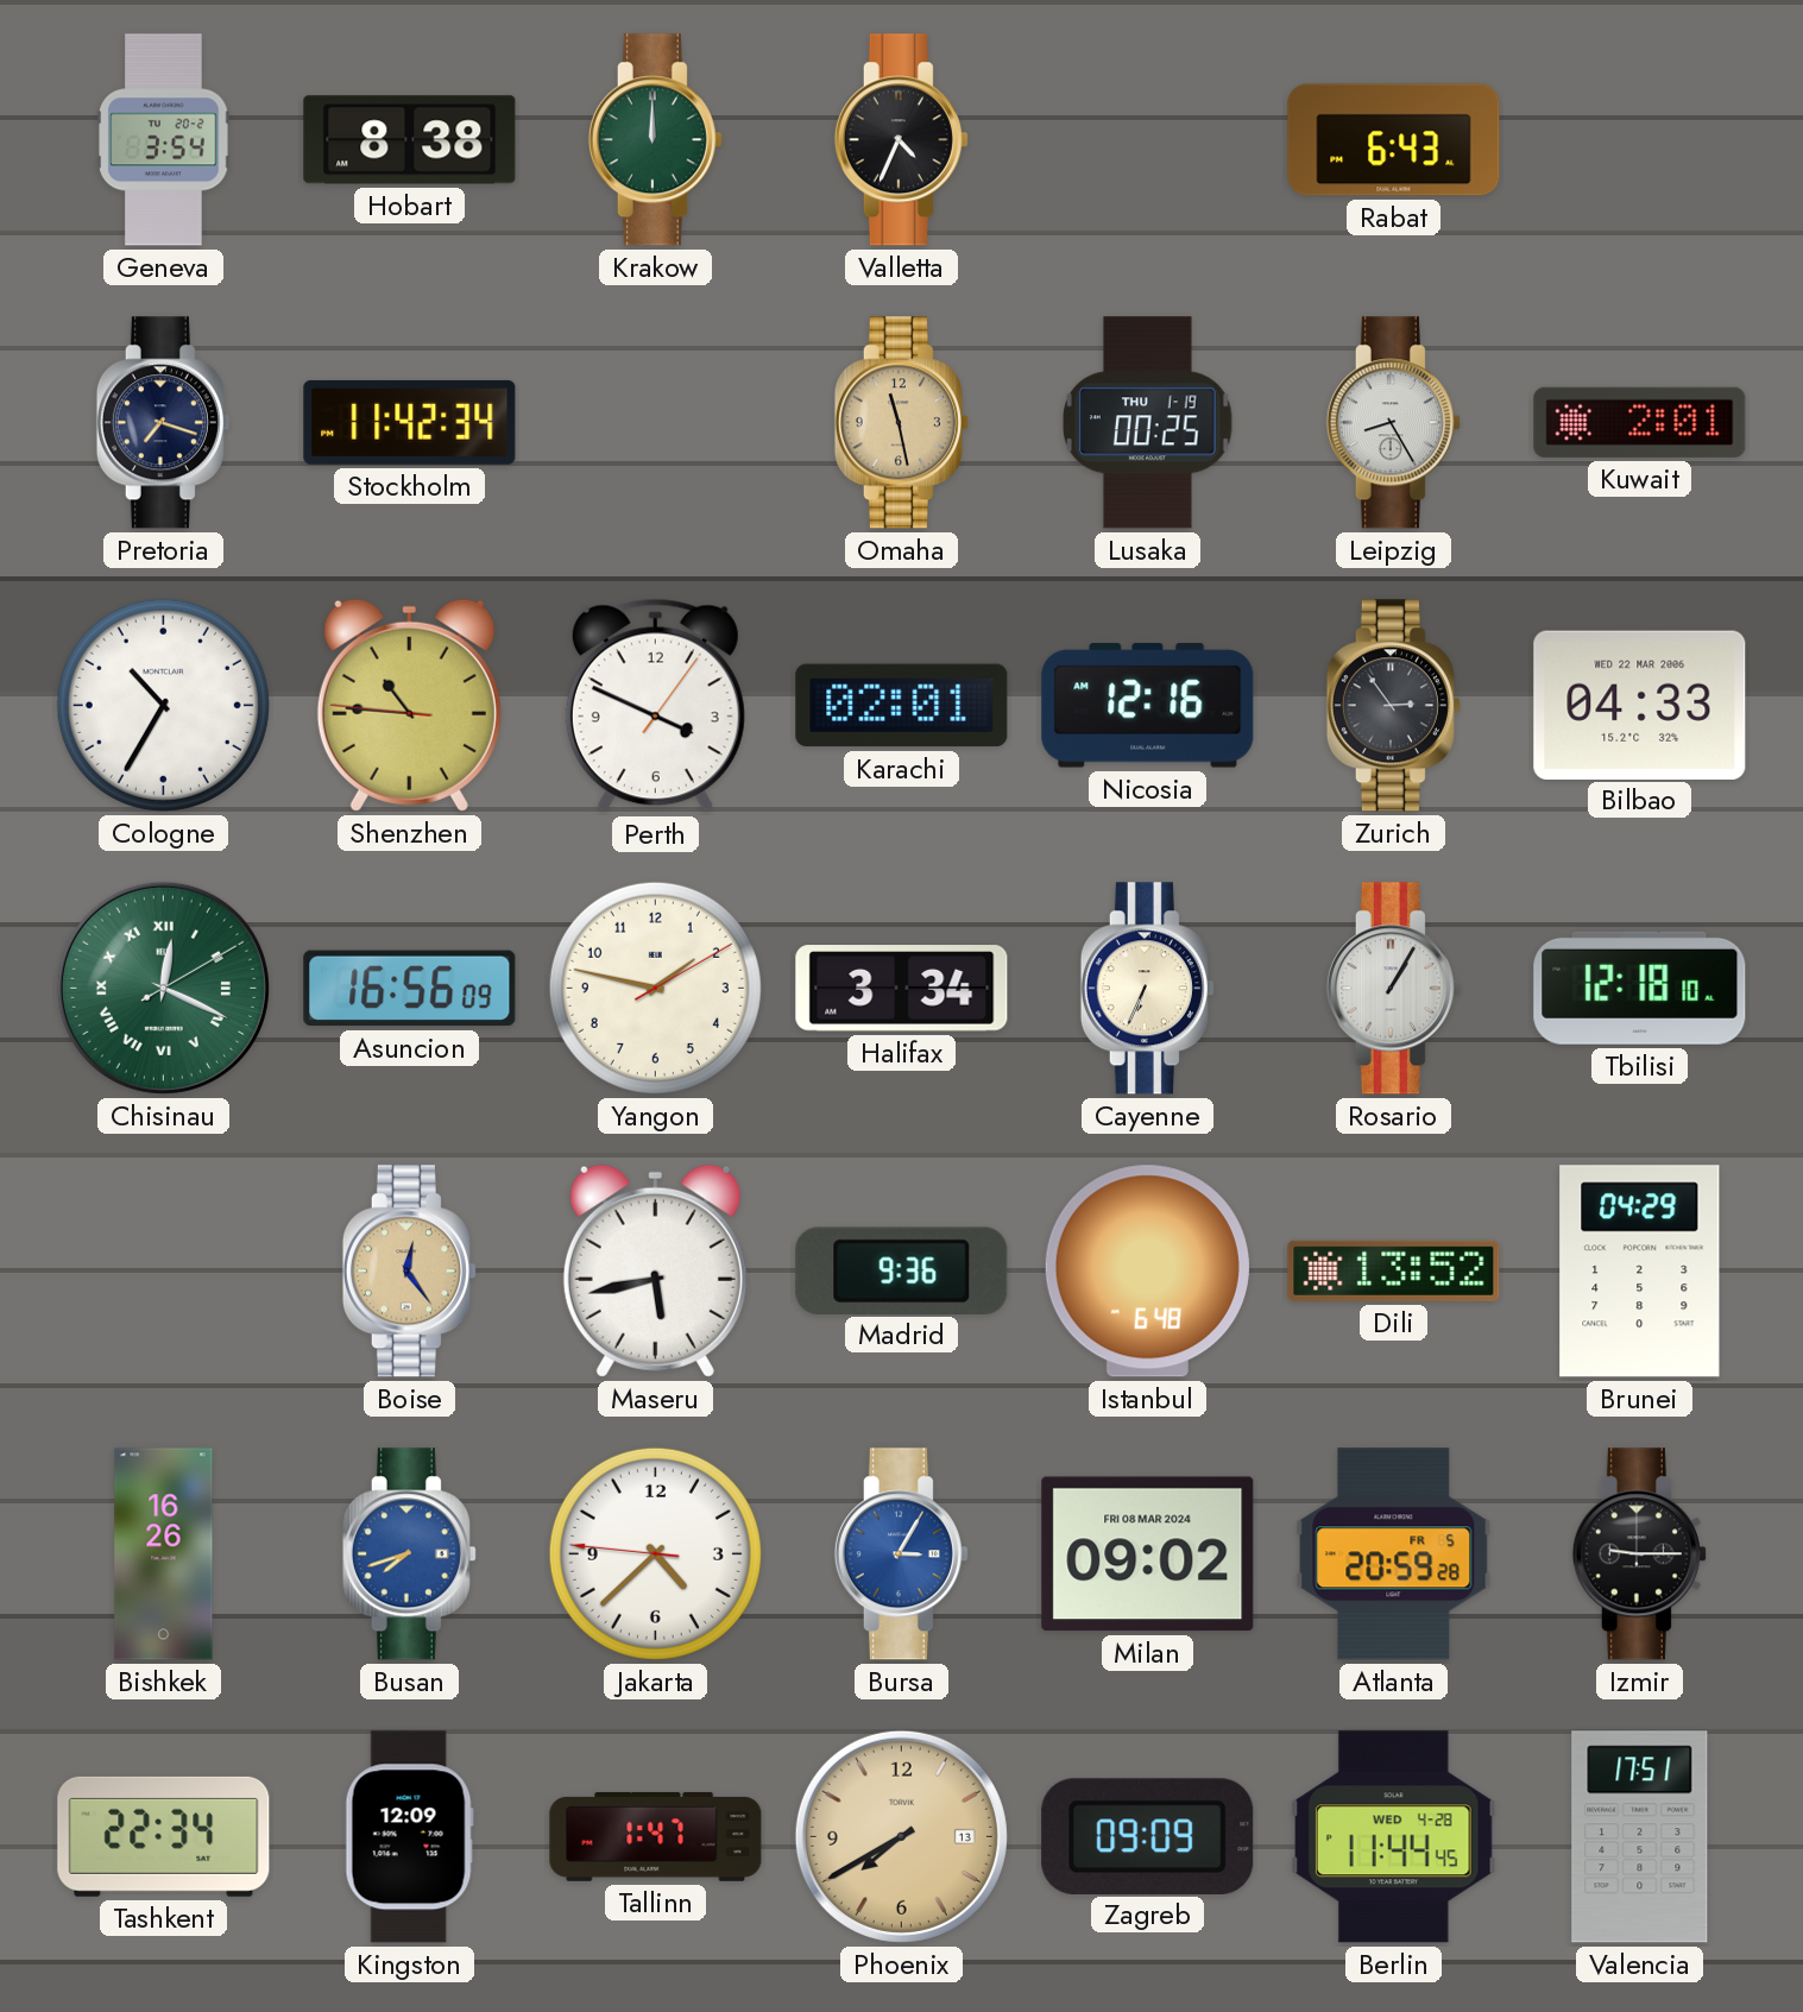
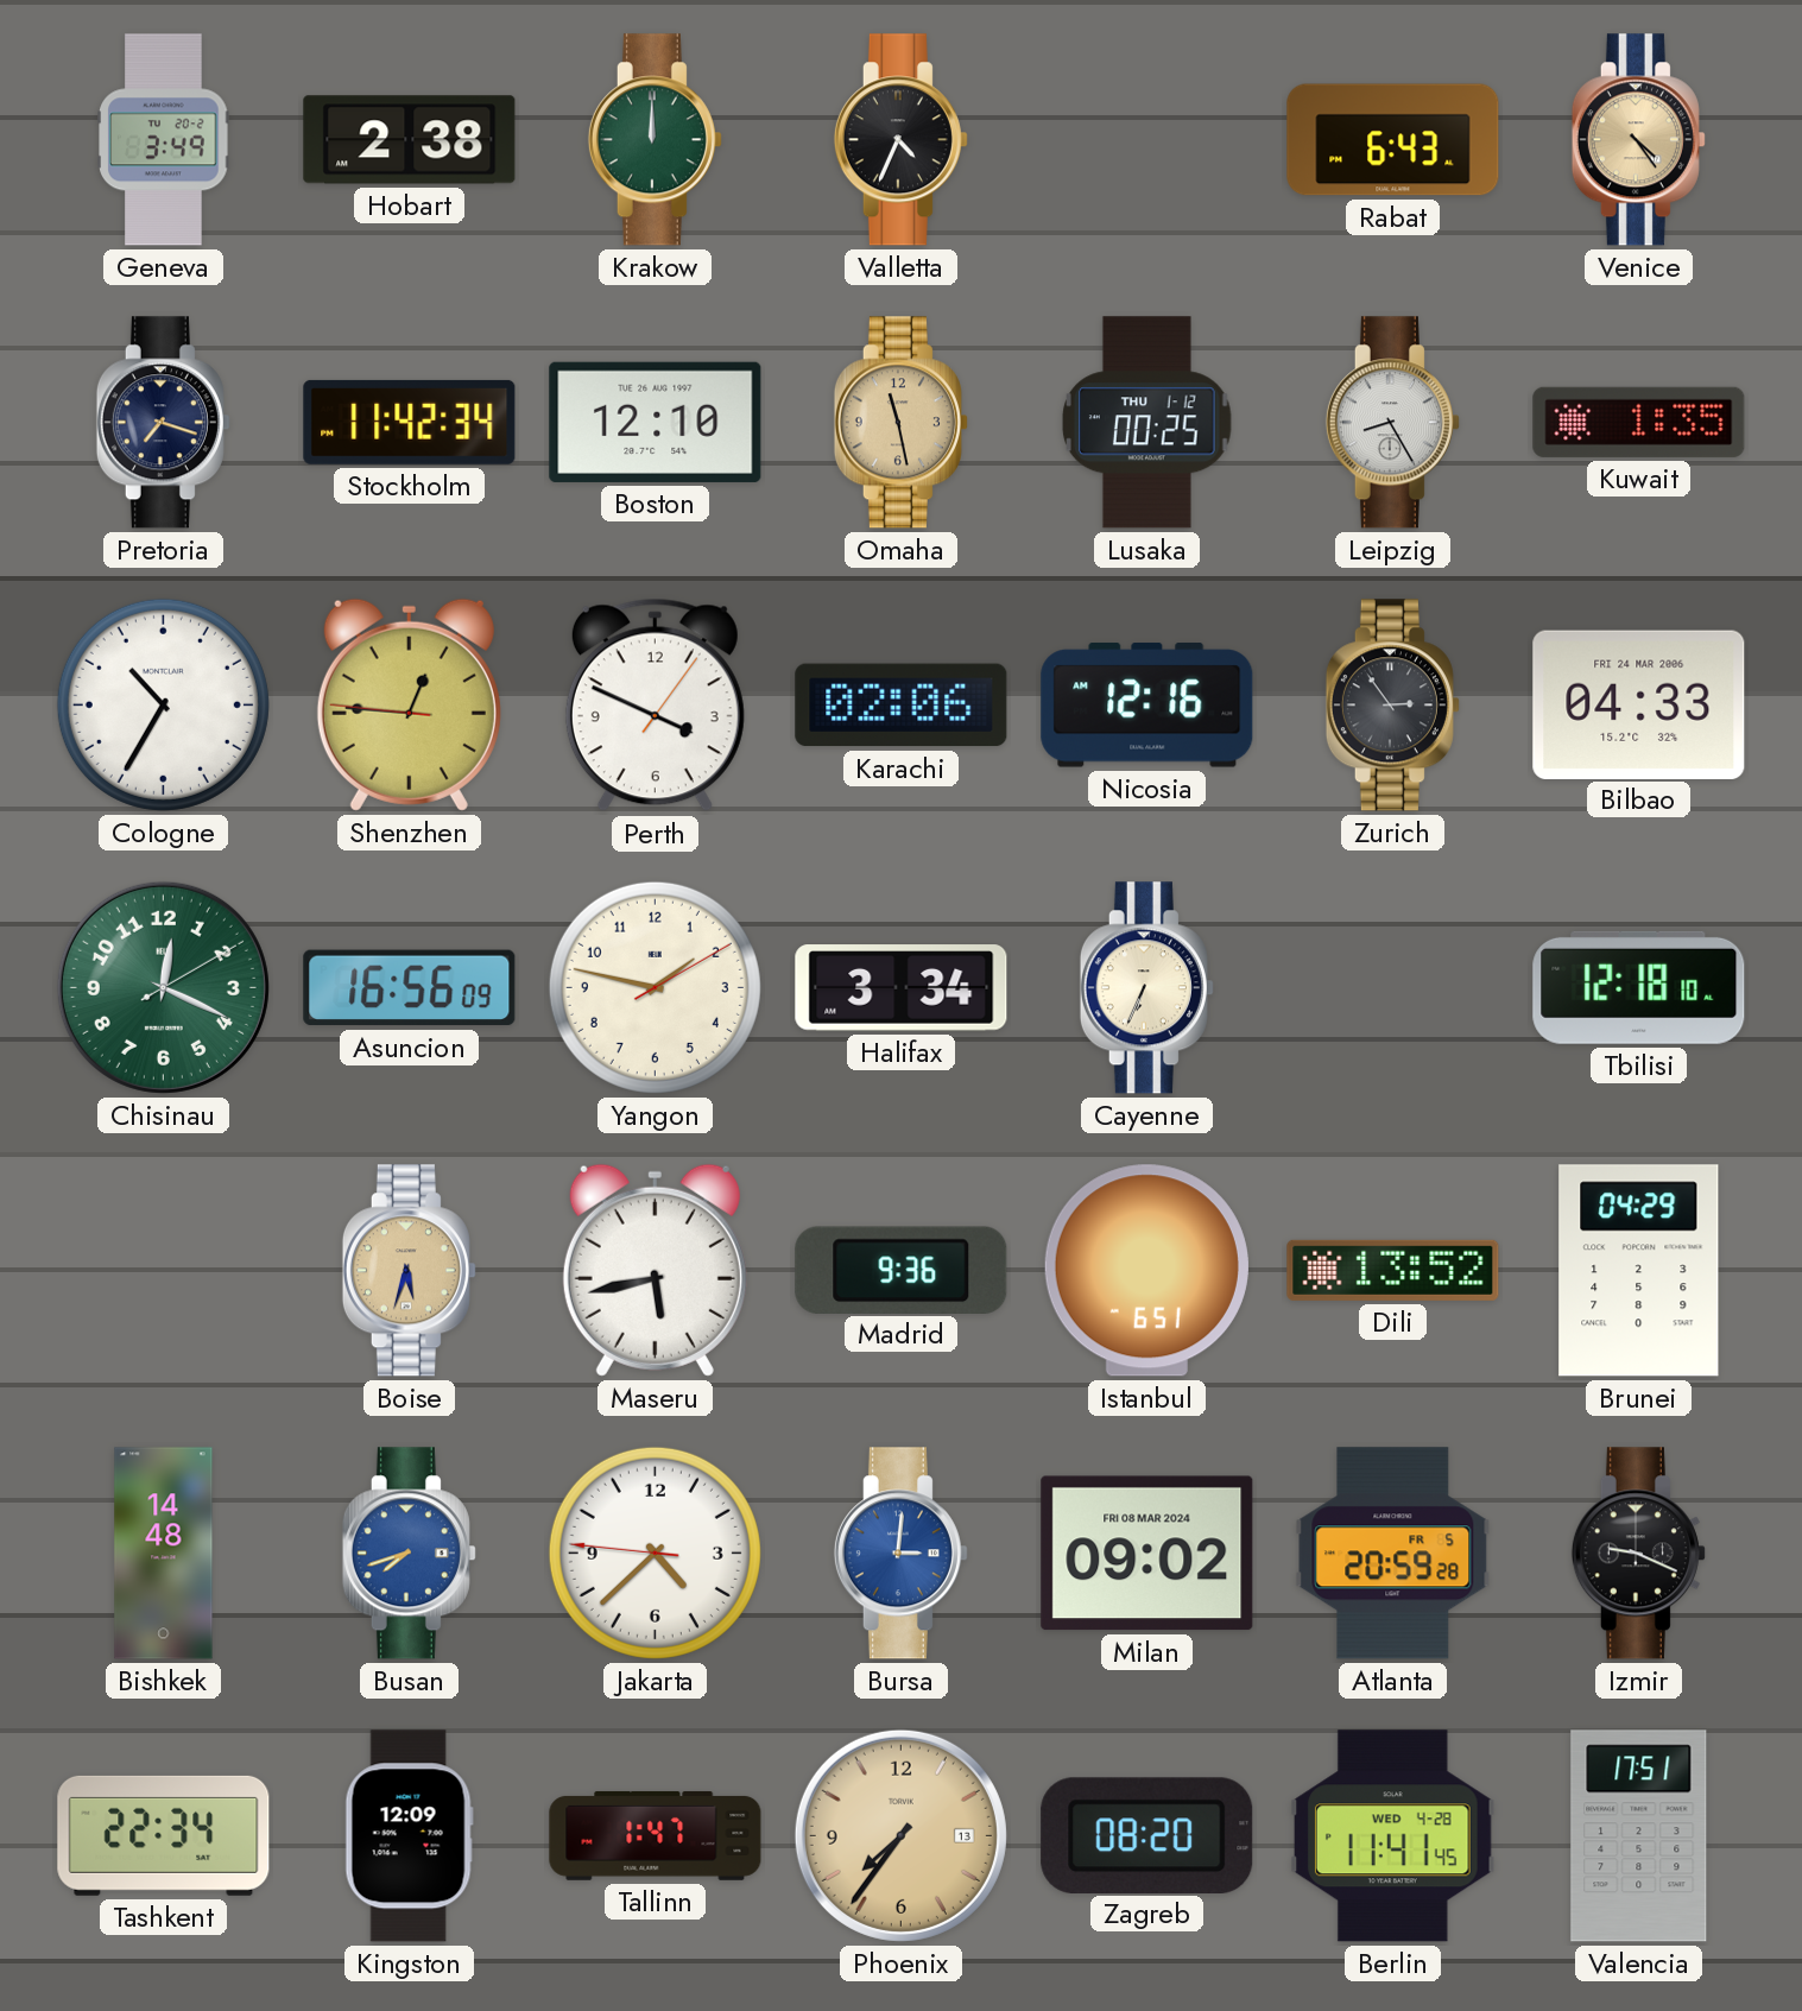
Geneva: 3:54 -> 3:49 (164, 140)
Hobart: 8:38 -> 2:38 (410, 140)
Venice: none -> 4:24 (1638, 140)
Boston: none -> 12:10 (656, 422)
Lusaka date: THU 1-19 -> THU 1-12 (1147, 423)
Kuwait: 2:01 -> 1:35 (1639, 422)
Shenzhen: 10:45 -> 12:45 (409, 704)
Karachi: 02:01 -> 02:06 (902, 706)
Bilbao date: WED 22 MAR 2006 -> FRI 24 MAR 2006 (1639, 704)
Chisinau numerals: Roman -> Arabic (163, 987)
Rosario: 1:05 -> none (1393, 989)
Boise: 12:24 -> 5:33 (409, 1271)
Istanbul: 6:48 -> 6:51 (1146, 1271)
Bishkek: 16:26 -> 14:48 (164, 1554)
Bursa: 3:05 -> 3:01 (900, 1554)
Izmir: 9:15 -> 9:19 (1638, 1554)
Phoenix: 7:40 -> 7:36 (900, 1835)
Zagreb: 09:09 -> 08:20 (1147, 1835)
Berlin: 11:44 -> 11:41 (1393, 1836)
